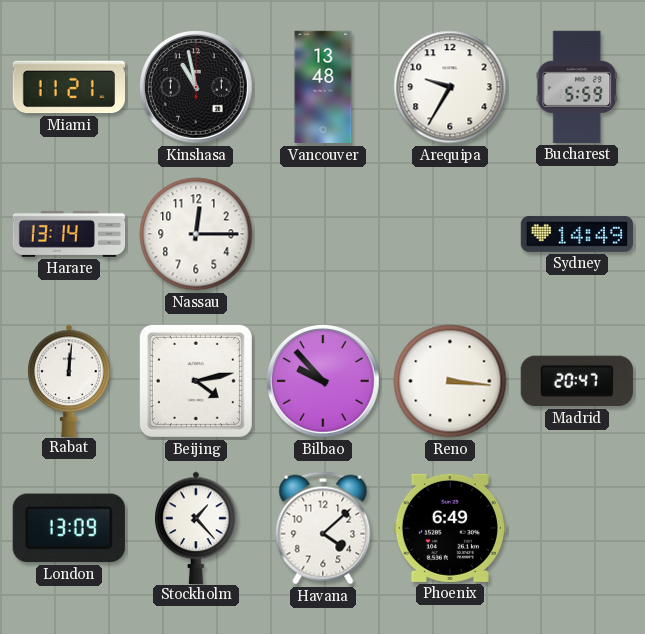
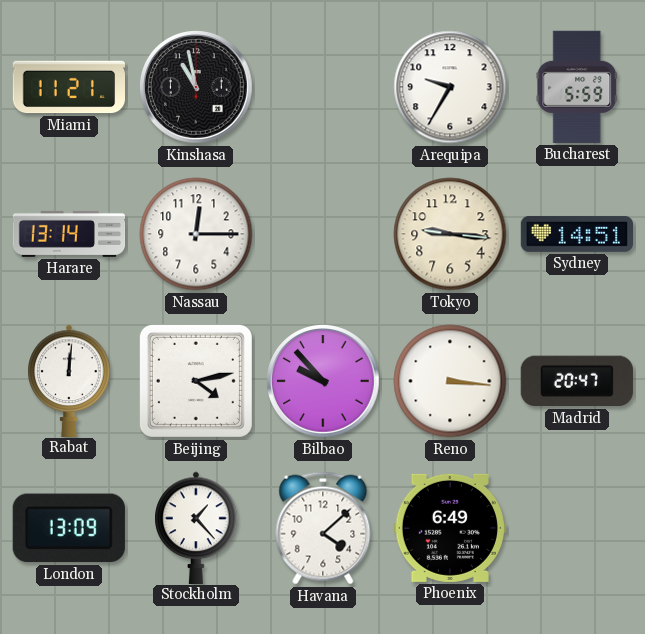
Vancouver: 13:48 -> none (323, 87)
Tokyo: none -> 9:16 (450, 234)
Sydney: 14:49 -> 14:51 (576, 234)
